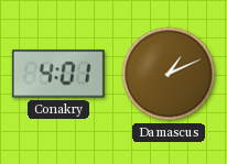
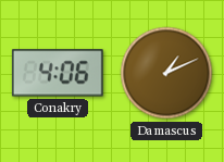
Conakry: 4:01 -> 4:06 (58, 73)
